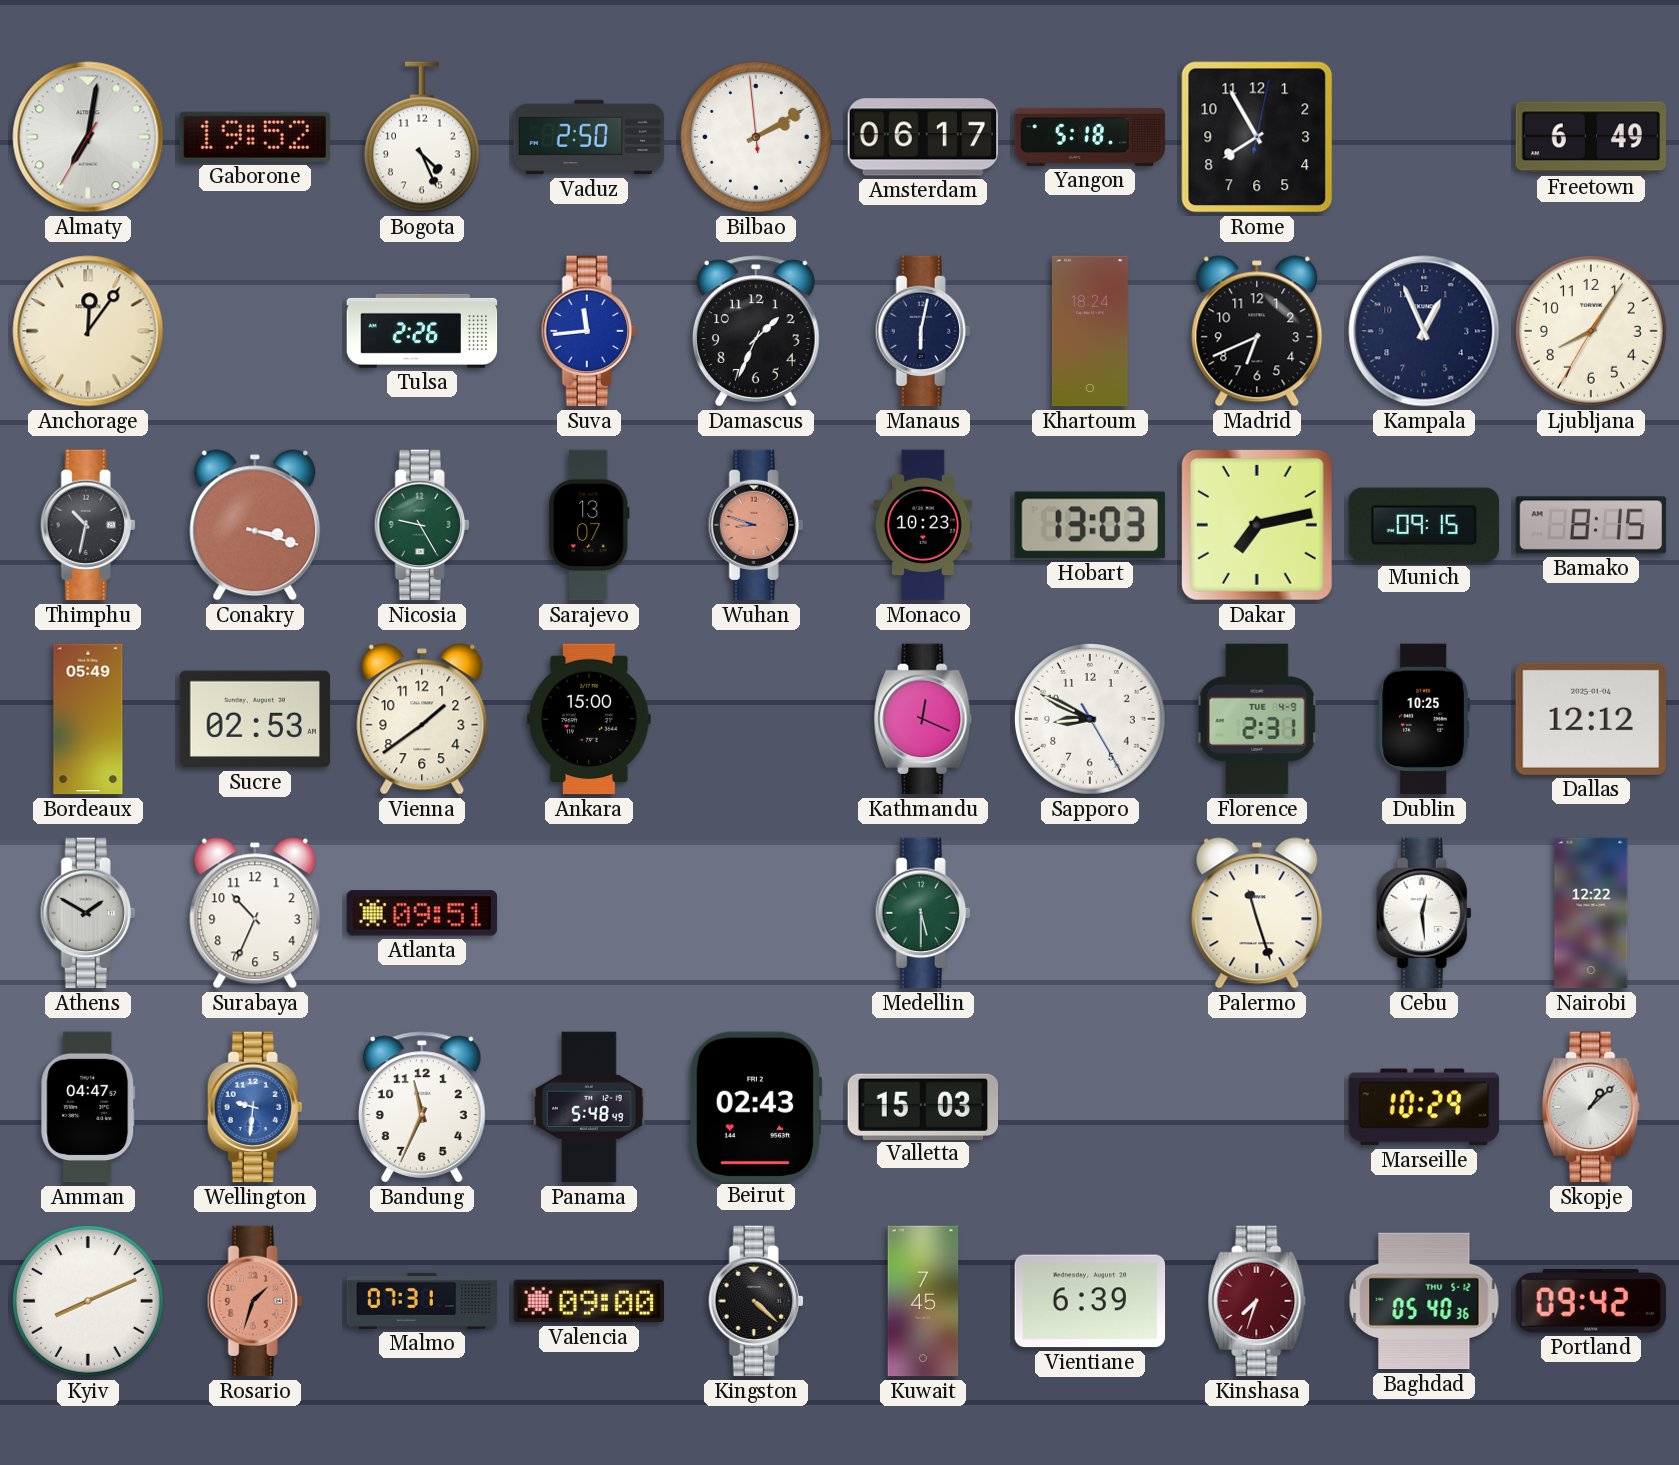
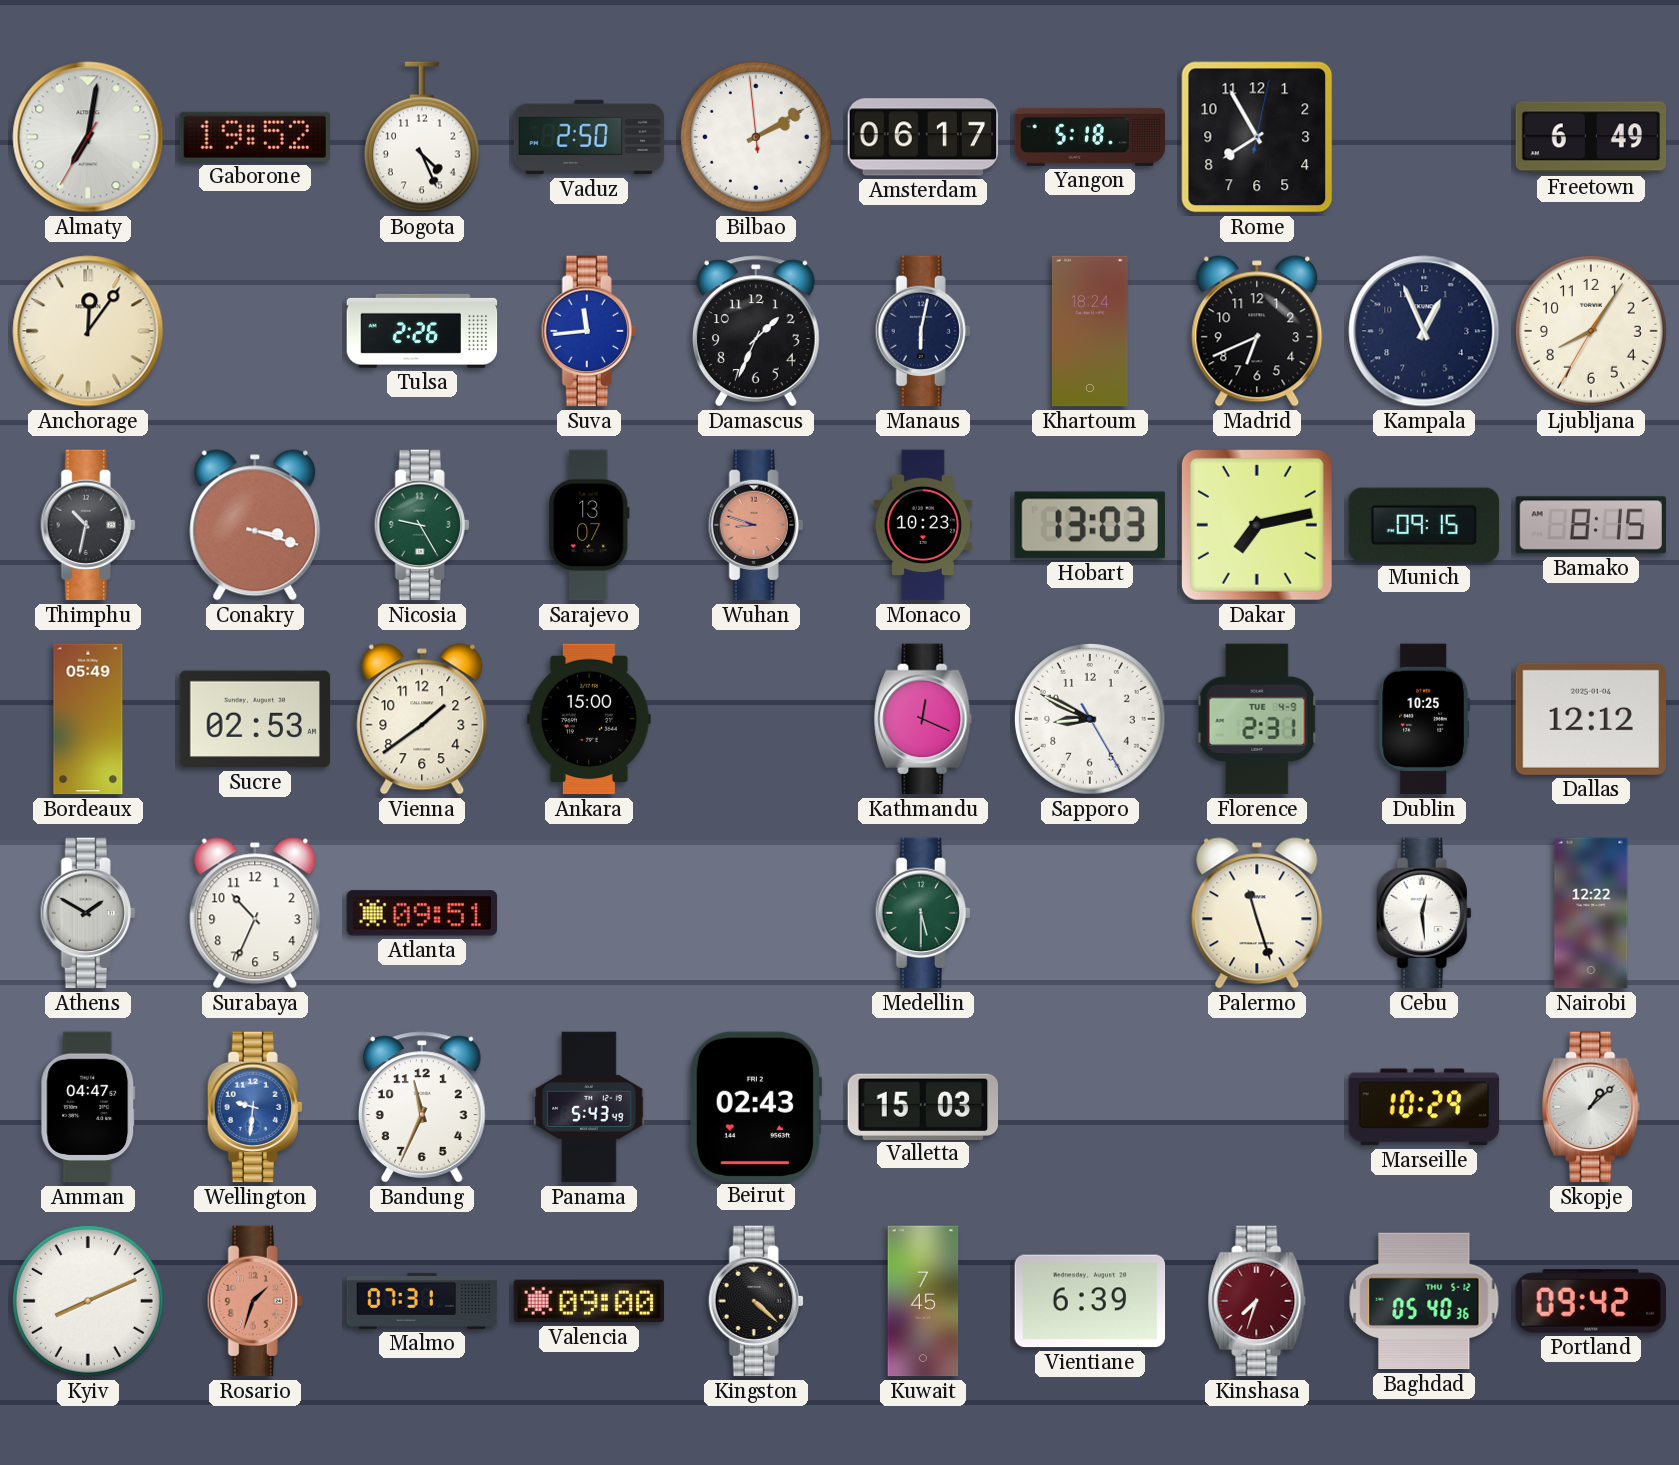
Panama: 5:48 -> 5:43 (589, 1107)
